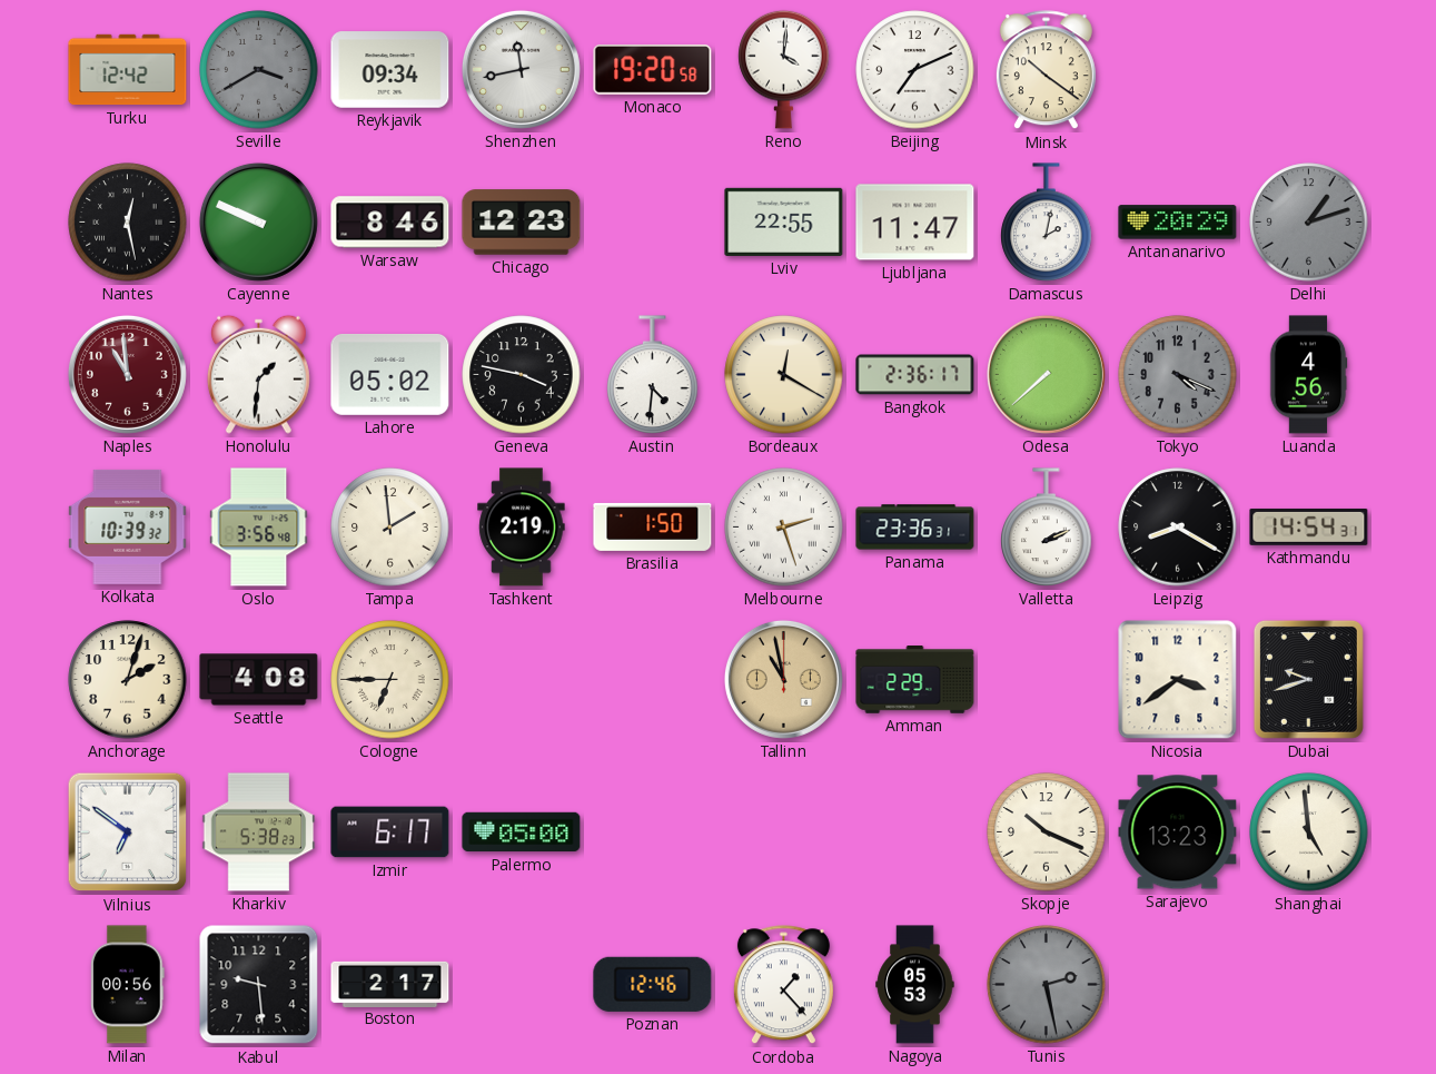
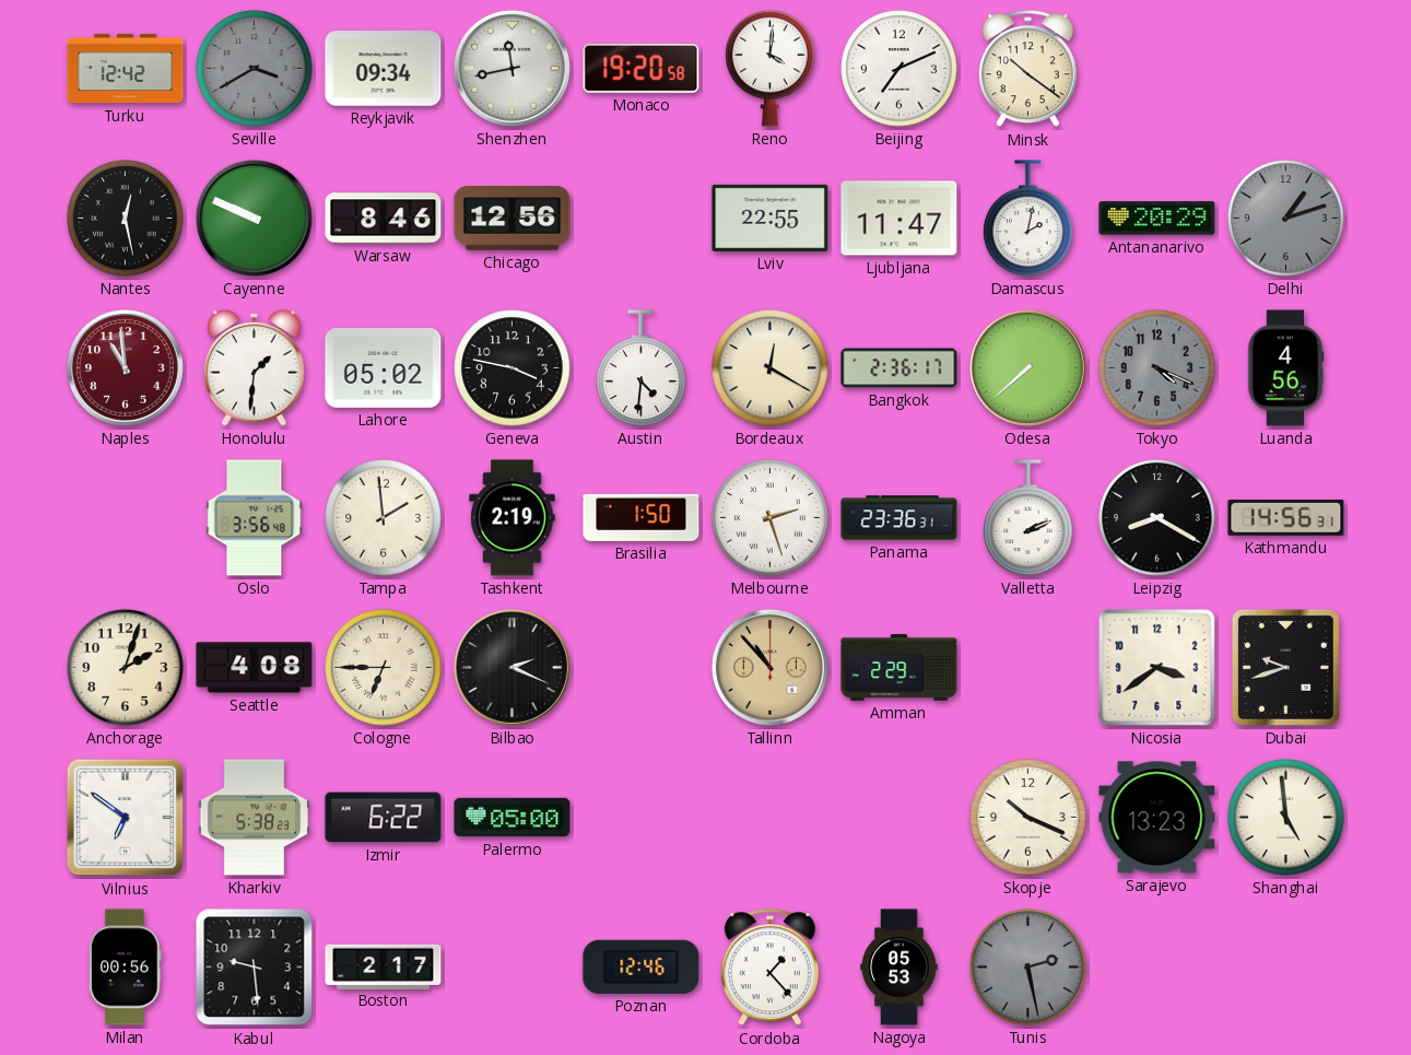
Chicago: 12:23 -> 12:56 (513, 219)
Kolkata: 10:39 -> none (128, 526)
Kathmandu: 14:54 -> 14:56 (1286, 517)
Bilbao: none -> 2:19 (512, 667)
Tallinn: 10:58 -> 10:53 (769, 667)
Izmir: 6:17 -> 6:22 (384, 818)
